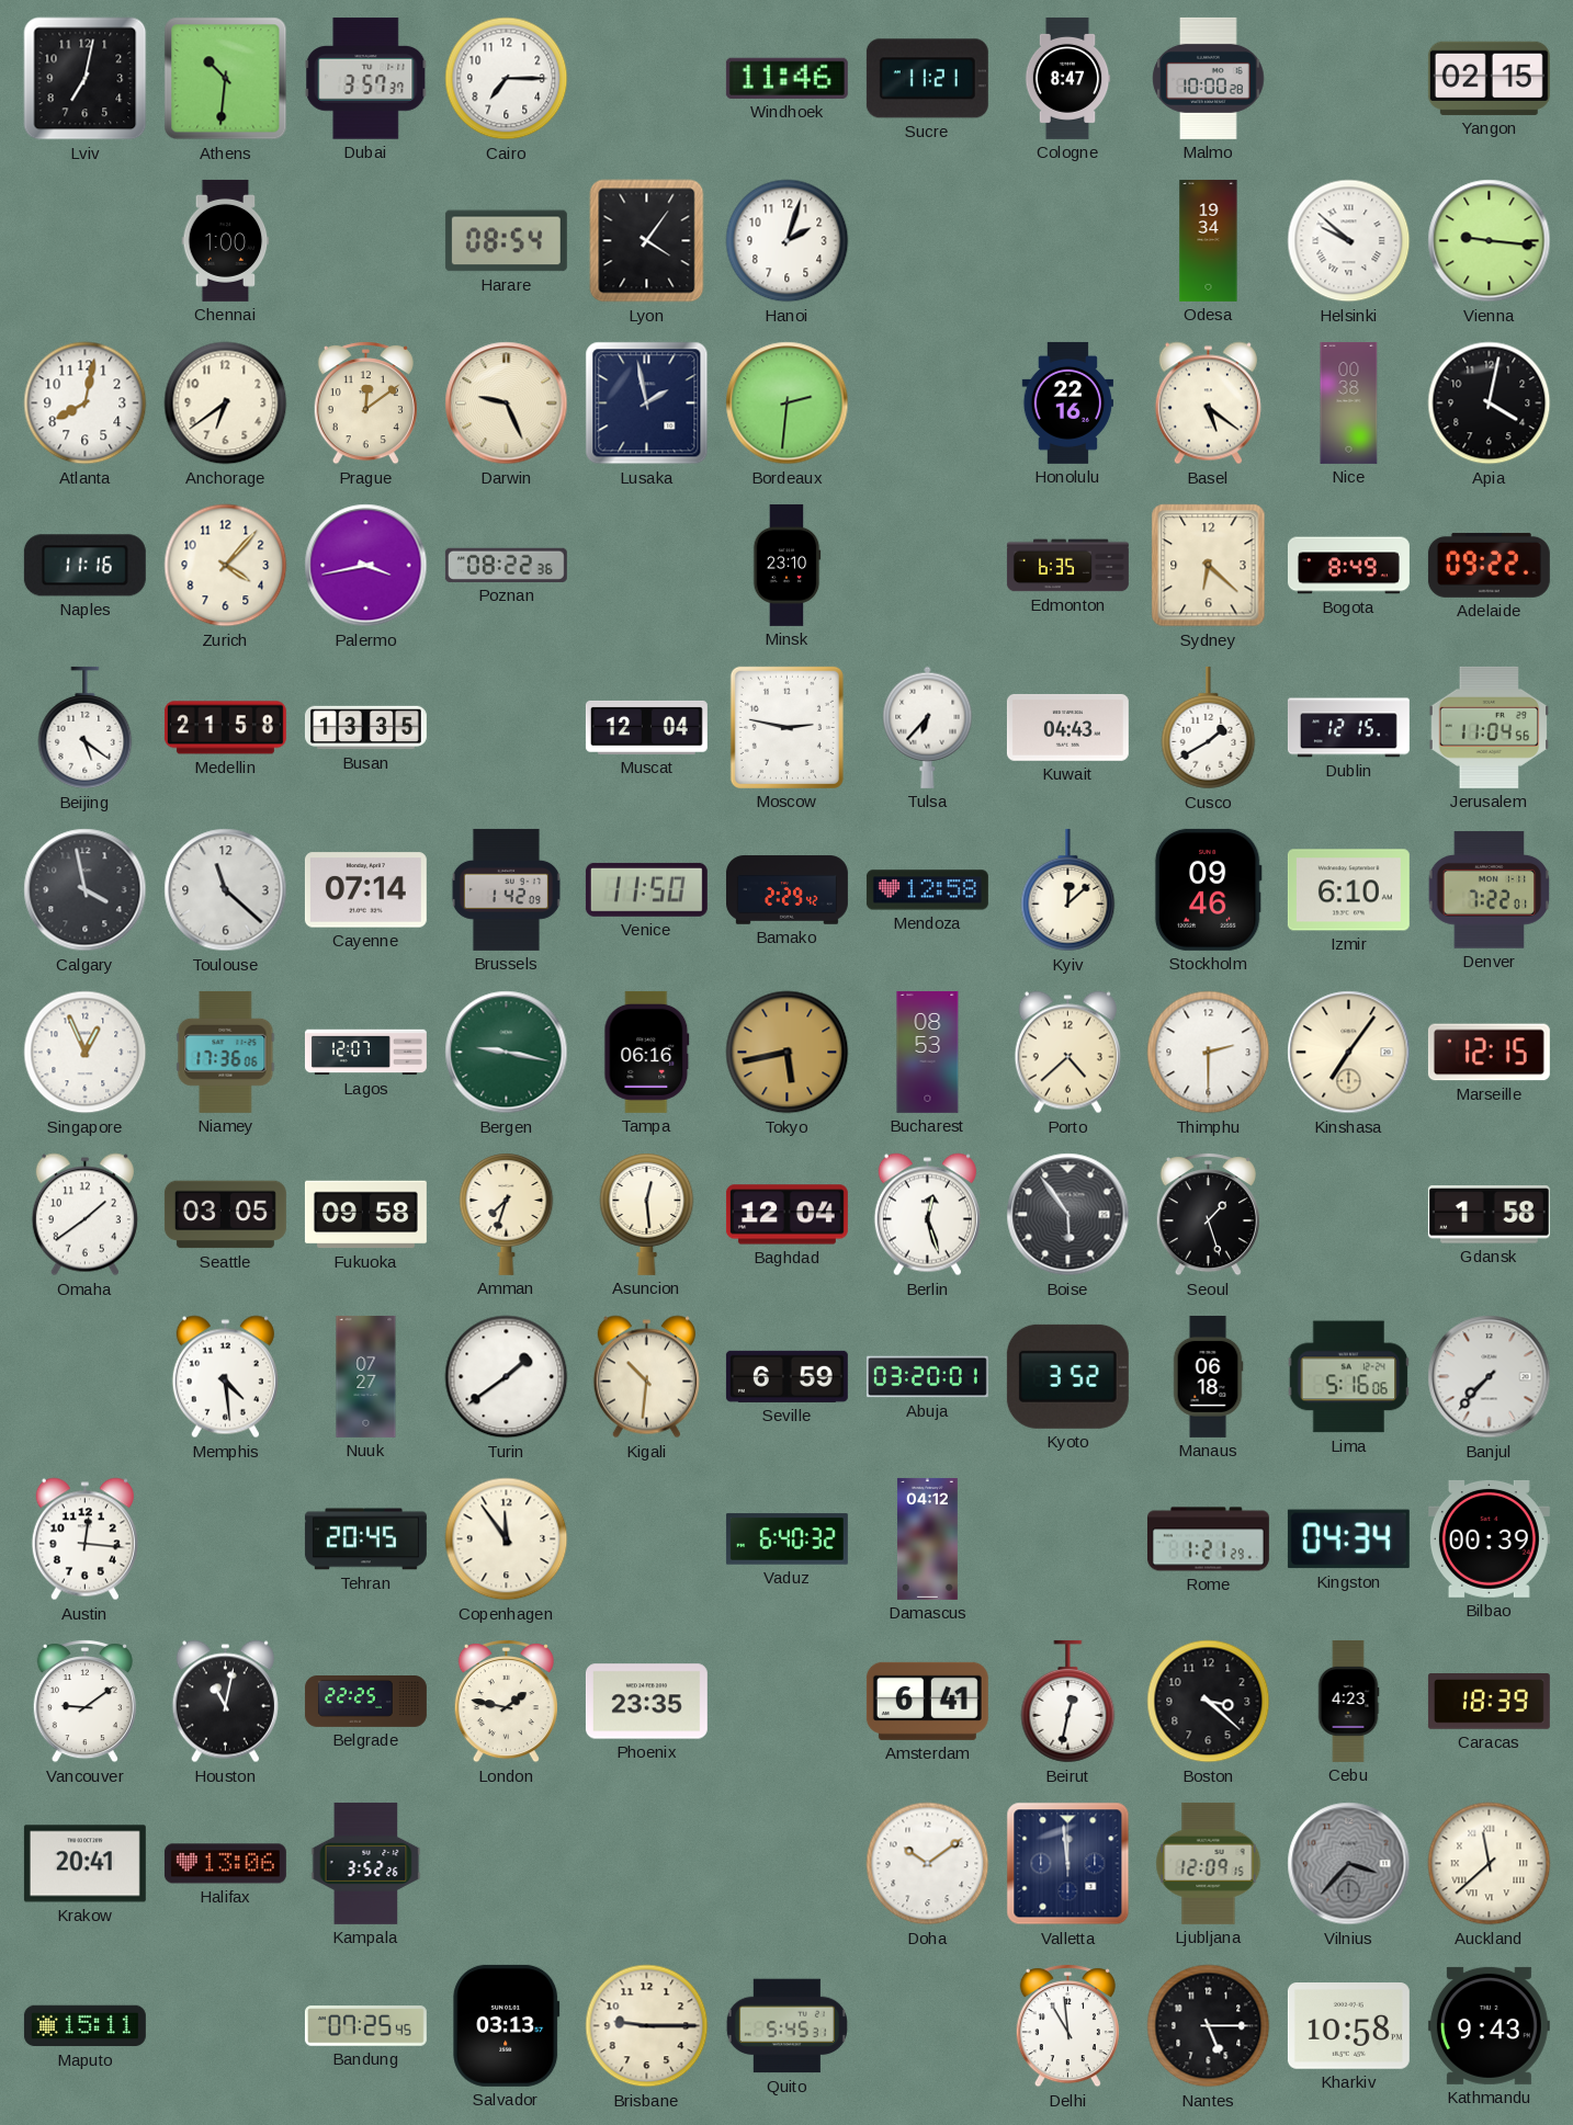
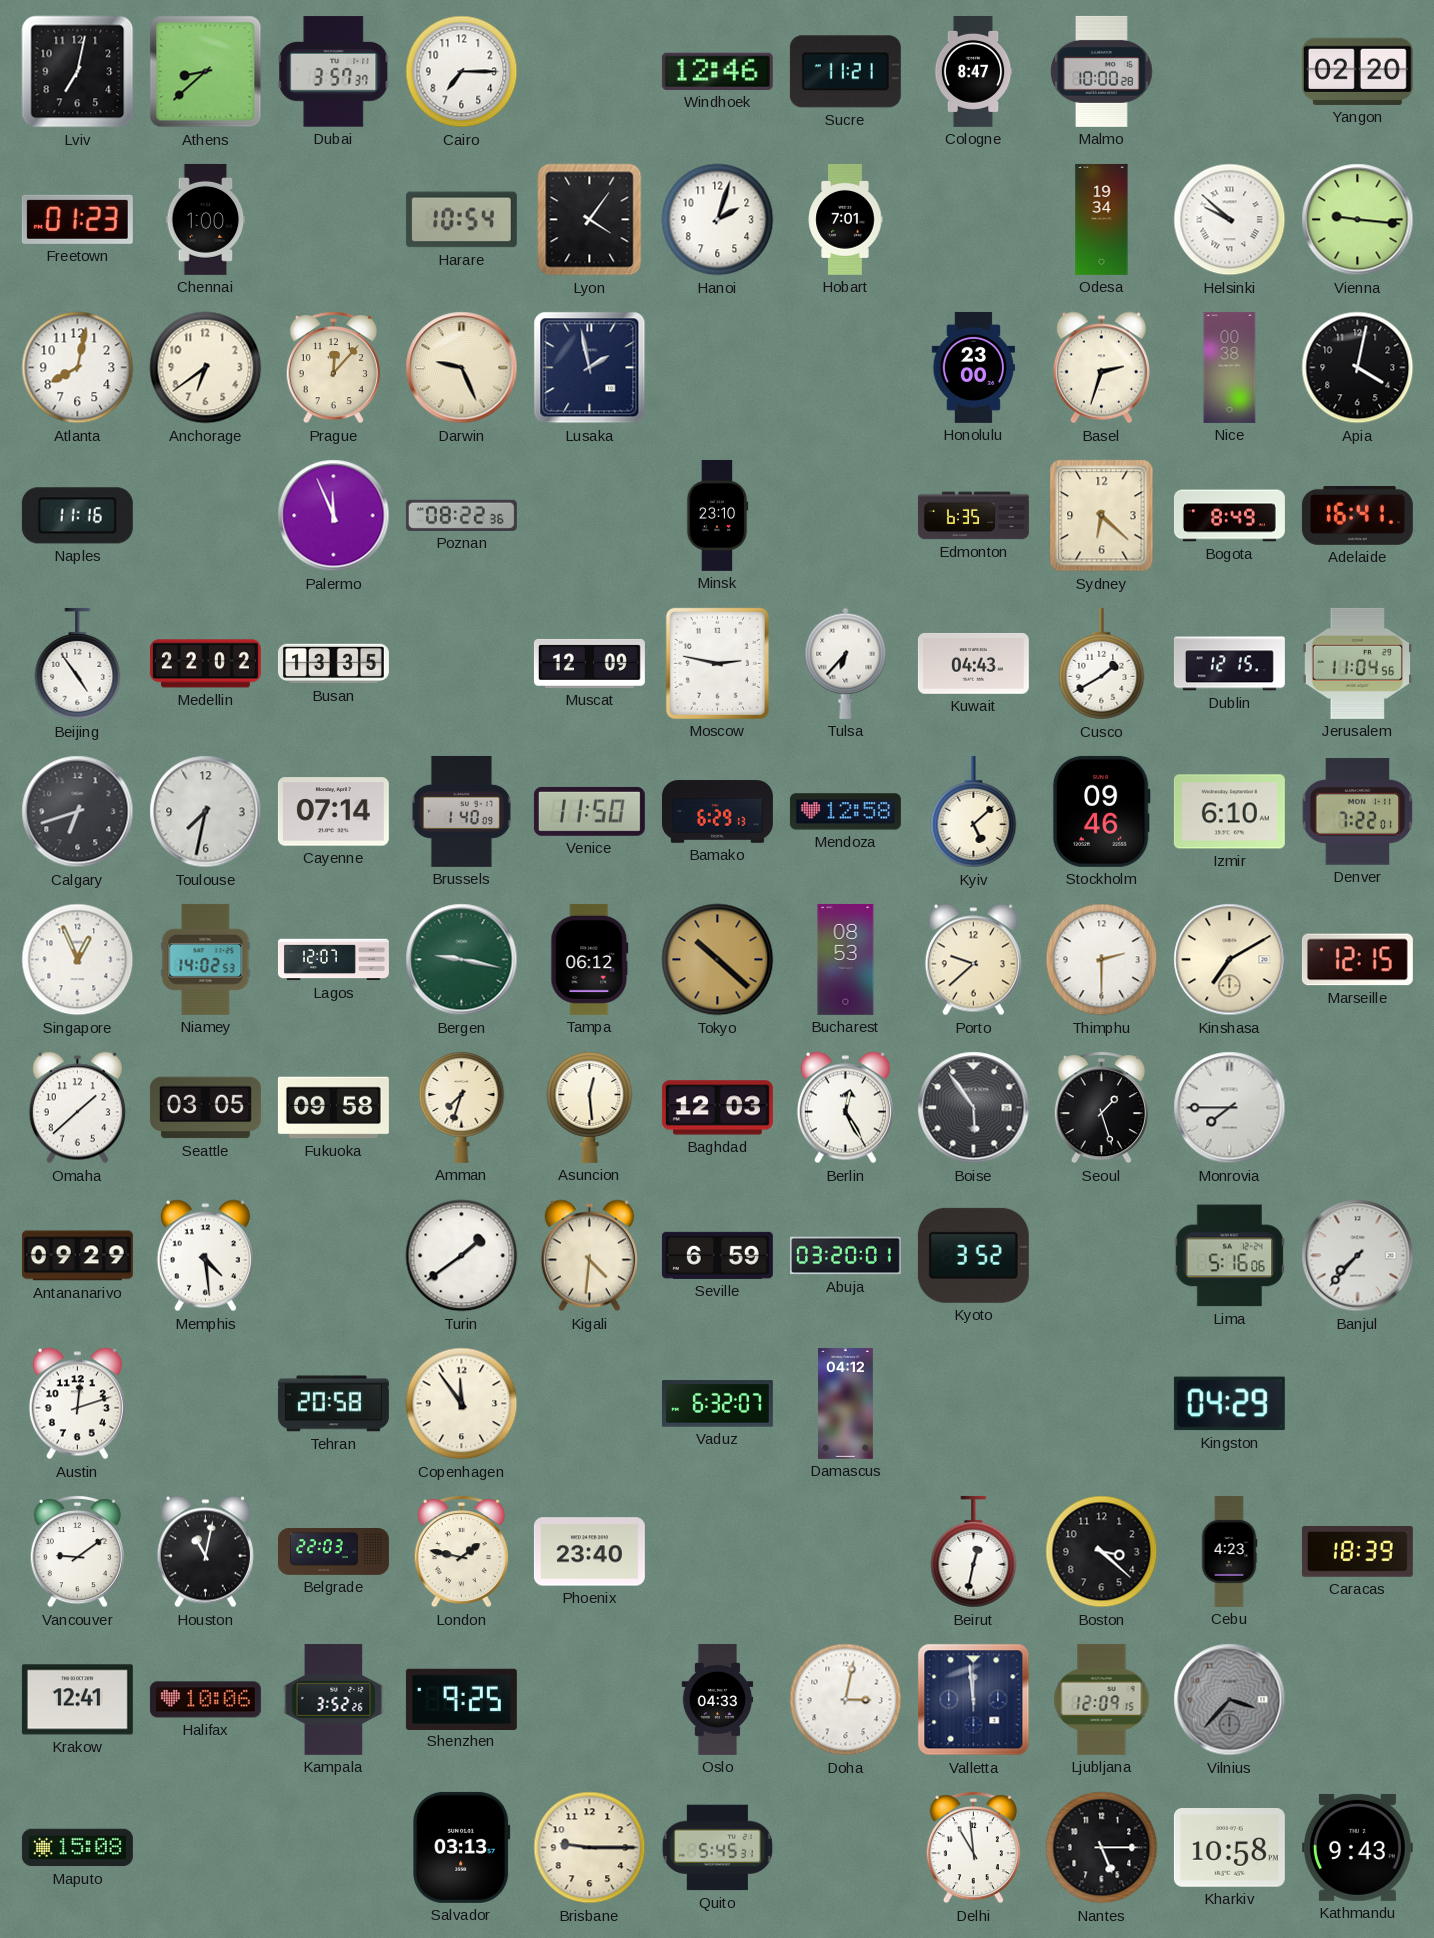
Athens: 10:31 -> 8:38 (206, 72)
Windhoek: 11:46 -> 12:46 (717, 71)
Yangon: 02:15 -> 02:20 (1357, 71)
Freetown: none -> 01:23 (77, 219)
Harare: 08:54 -> 10:54 (461, 220)
Hobart: none -> 7:01 (845, 219)
Prague: 12:09 -> 12:07 (333, 368)
Bordeaux: 2:31 -> none (788, 404)
Honolulu: 22:16 -> 23:00 (973, 367)
Basel: 5:21 -> 2:33 (1101, 368)
Zurich: 4:07 -> none (226, 566)
Palermo: 3:43 -> 11:56 (334, 516)
Adelaide: 09:22 -> 16:41 (1357, 515)
Beijing: 5:21 -> 4:54 (78, 664)
Medellin: 21:58 -> 22:02 (205, 664)
Muscat: 12:04 -> 12:09 (589, 663)
Calgary: 3:58 -> 6:42 (78, 812)
Toulouse: 11:22 -> 7:32 (206, 812)
Brussels: 1:42 -> 1:40 (461, 811)
Bamako: 2:29 -> 6:29 (717, 812)
Kyiv: 12:08 -> 5:08 (974, 812)
Niamey: 17:36 -> 14:02 (206, 959)
Tampa: 06:16 -> 06:12 (590, 959)
Tokyo: 5:43 -> 10:22 (718, 960)
Porto: 4:38 -> 9:38 (973, 960)
Kinshasa: 7:06 -> 7:10 (1230, 960)
Omaha: 1:39 -> 1:38 (77, 1108)
Baghdad: 12:04 -> 12:03 (717, 1108)
Berlin: 12:27 -> 12:25 (845, 1108)
Monrovia: none -> 7:45 (1230, 1108)
Gdansk: 1:58 -> none (1489, 1215)
Antananarivo: none -> 09:29 (77, 1256)
Nuuk: 07:27 -> none (366, 1376)
Kigali: 10:31 -> 4:31 (589, 1256)
Manaus: 06:18 -> none (1208, 1376)
Austin: 12:16 -> 12:12 (77, 1404)
Tehran: 20:45 -> 20:58 (333, 1404)
Vaduz: 6:40 -> 6:32 (717, 1404)
Rome: 1:21 -> none (1208, 1539)
Kingston: 04:34 -> 04:29 (1229, 1404)
Bilbao: 00:39 -> none (1489, 1538)
Belgrade: 22:25 -> 22:03 (334, 1552)
Phoenix: 23:35 -> 23:40 (589, 1552)
Amsterdam: 6:41 -> none (927, 1701)
Krakow: 20:41 -> 12:41 (77, 1700)
Halifax: 13:06 -> 10:06 (205, 1700)
Shenzhen: none -> 9:25 (461, 1699)
Oslo: none -> 04:33 (718, 1699)
Doha: 10:09 -> 3:02 (846, 1700)
Auckland: 11:38 -> none (1490, 1864)
Maputo: 15:11 -> 15:08 (77, 1848)
Bandung: 07:25 -> none (365, 2026)
